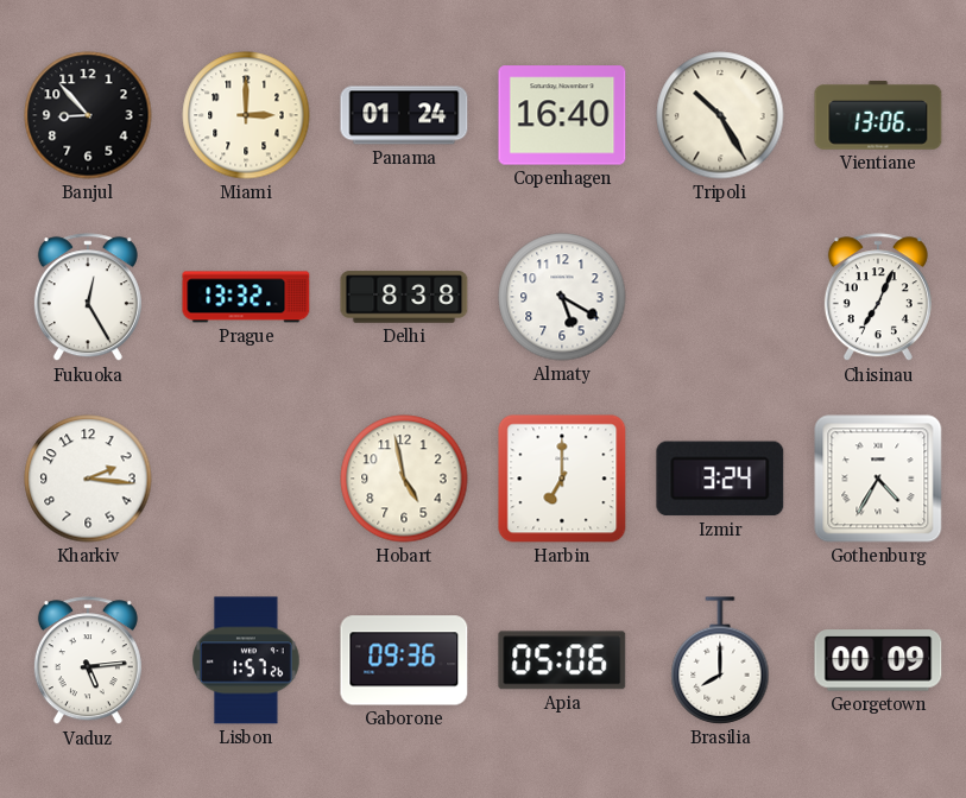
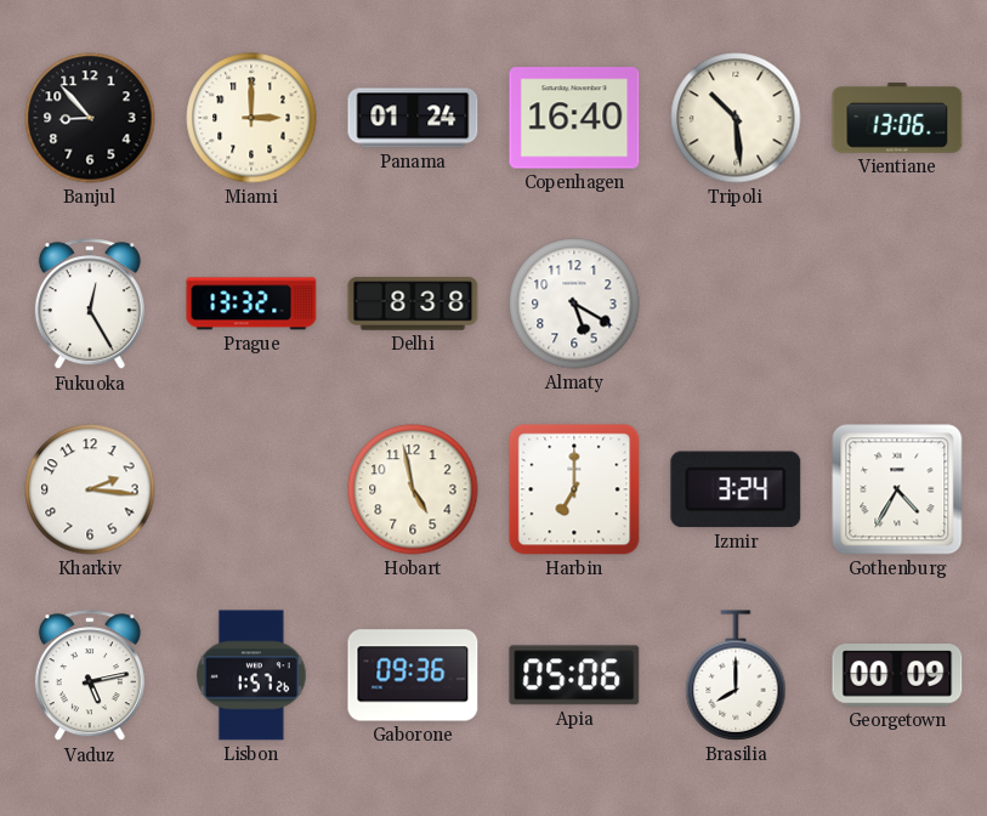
Tripoli: 10:25 -> 10:29 (736, 118)
Chisinau: 7:04 -> none (878, 298)
Vaduz: 5:14 -> 5:13 (90, 676)
